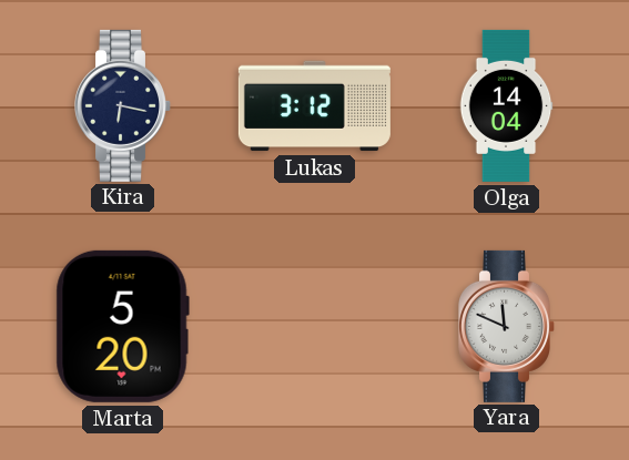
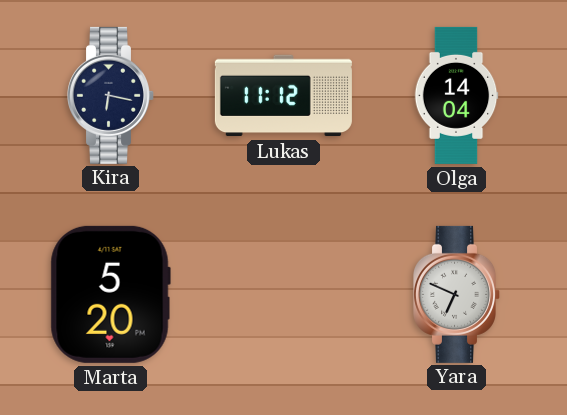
Lukas: 3:12 -> 11:12 (283, 96)
Yara: 11:49 -> 6:49 (457, 294)
